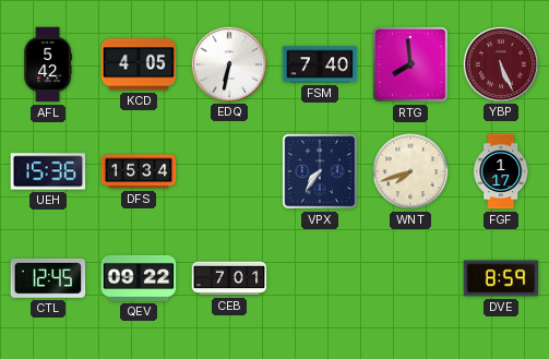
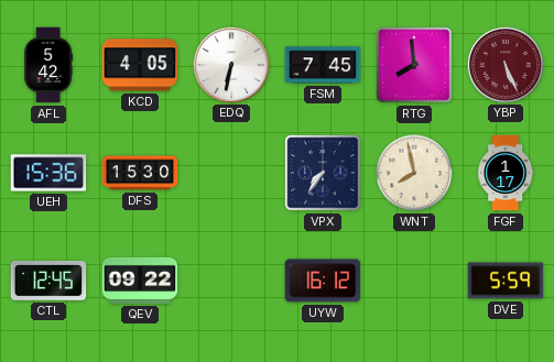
FSM: 7:40 -> 7:45 (323, 65)
DFS: 15:34 -> 15:30 (140, 173)
WNT: 7:42 -> 7:58 (414, 173)
CEB: 7:01 -> none (229, 278)
UYW: none -> 16:12 (323, 281)
DVE: 8:59 -> 5:59 (506, 281)
